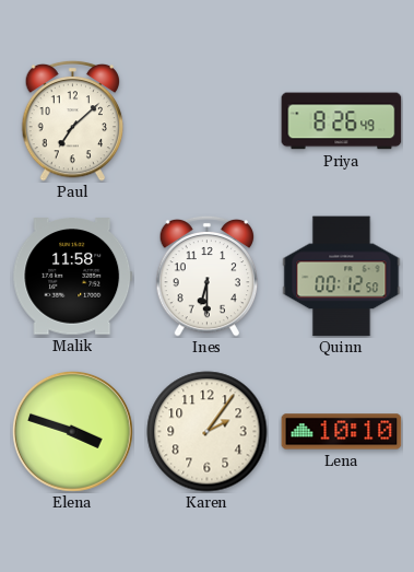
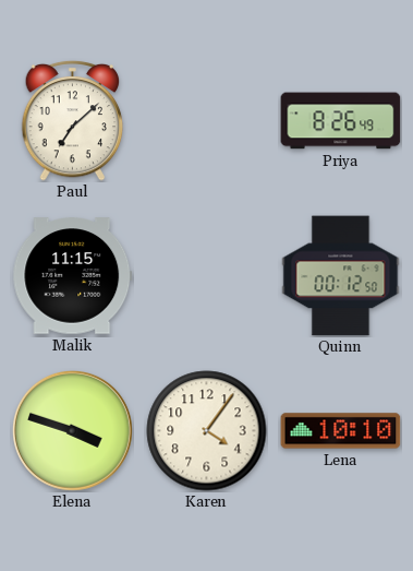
Malik: 11:58 -> 11:15 (73, 276)
Ines: 6:30 -> none (208, 276)
Karen: 2:06 -> 4:06 (207, 431)
